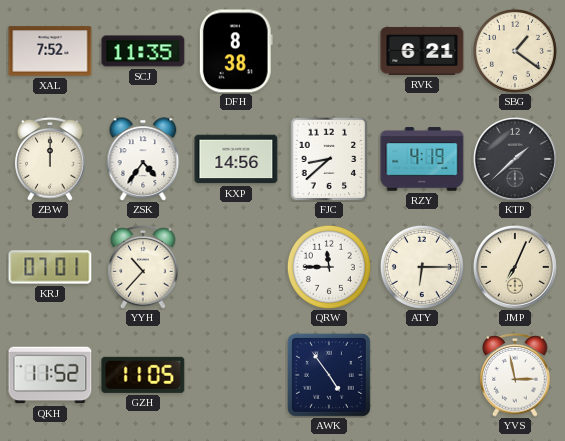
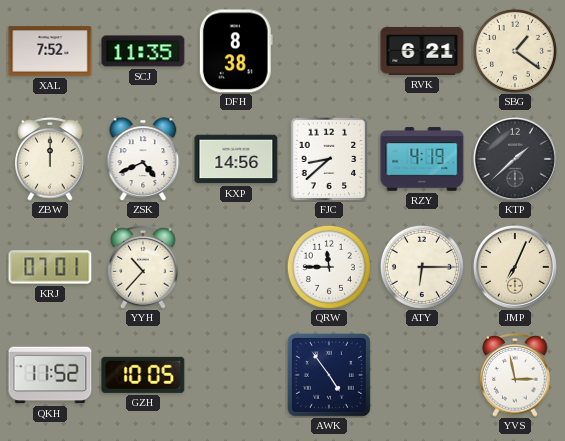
ZSK: 4:36 -> 4:41 (143, 159)
GZH: 11:05 -> 10:05 (143, 375)
